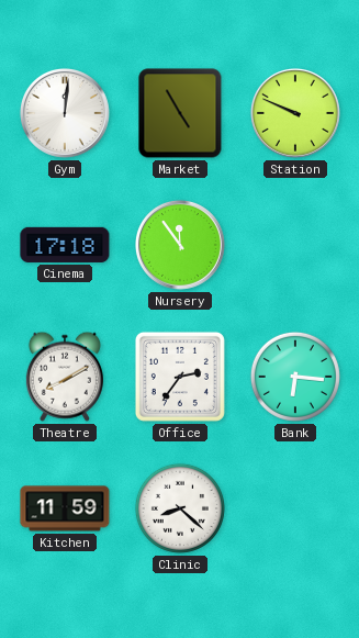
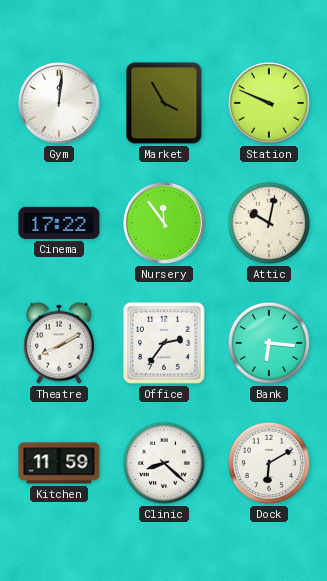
Market: 4:55 -> 3:55 (164, 103)
Cinema: 17:18 -> 17:22 (59, 223)
Attic: none -> 10:02 (269, 223)
Dock: none -> 6:10 (269, 463)
